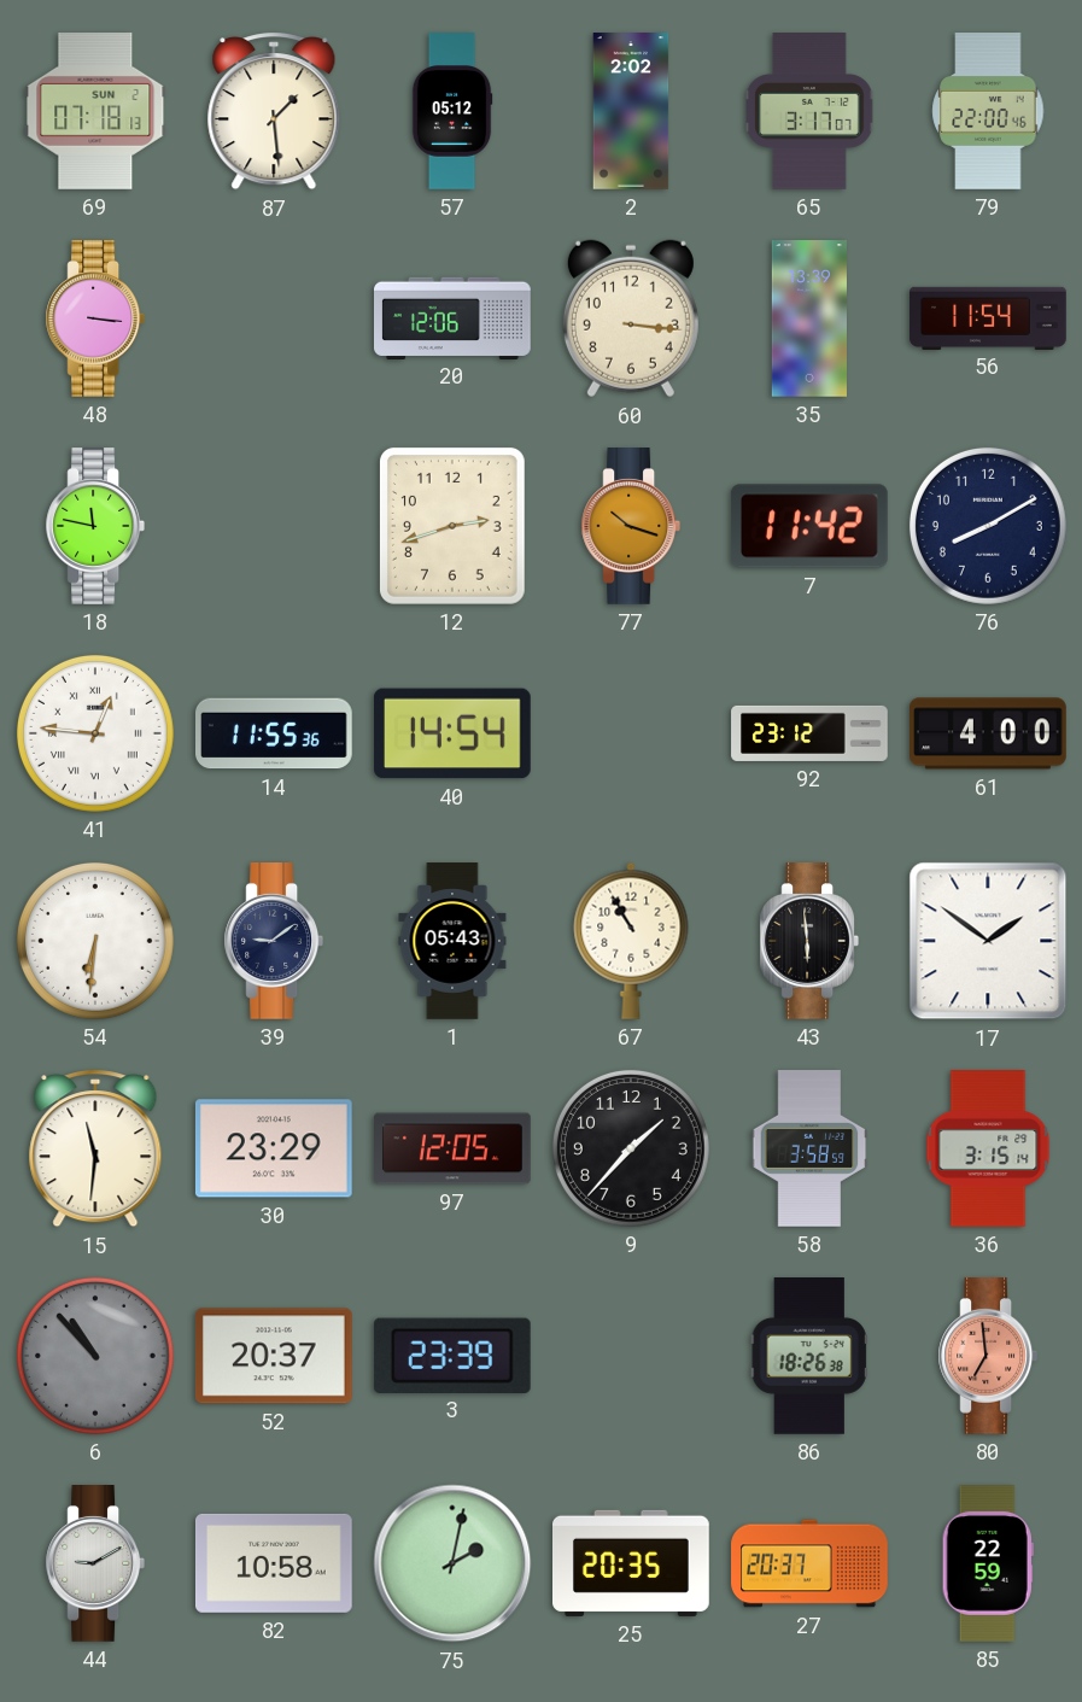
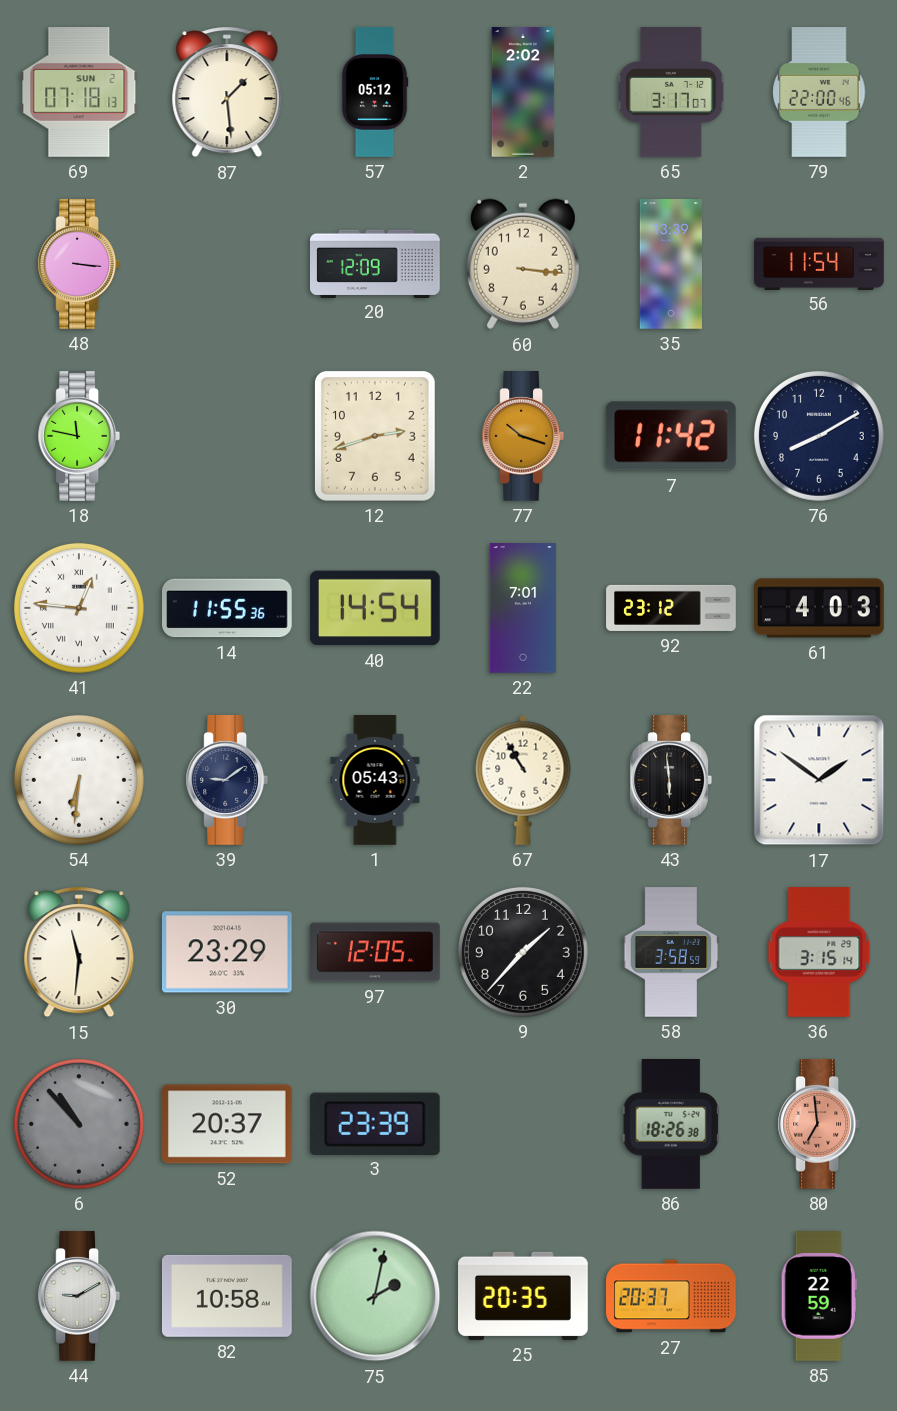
20: 12:06 -> 12:09 (375, 263)
22: none -> 7:01 (523, 608)
61: 4:00 -> 4:03 (820, 608)
